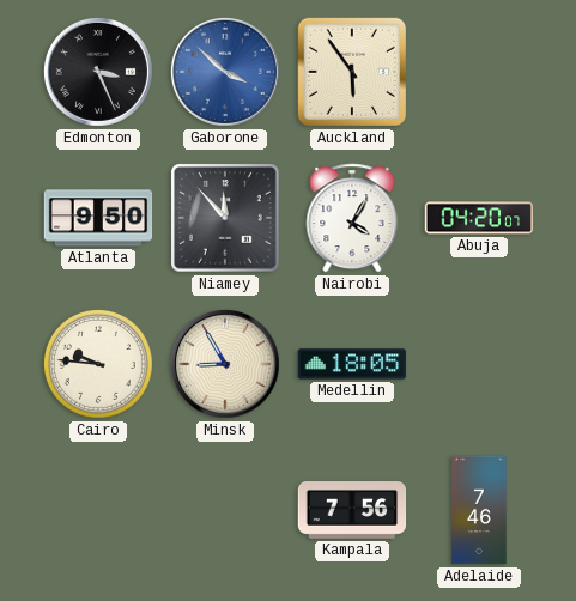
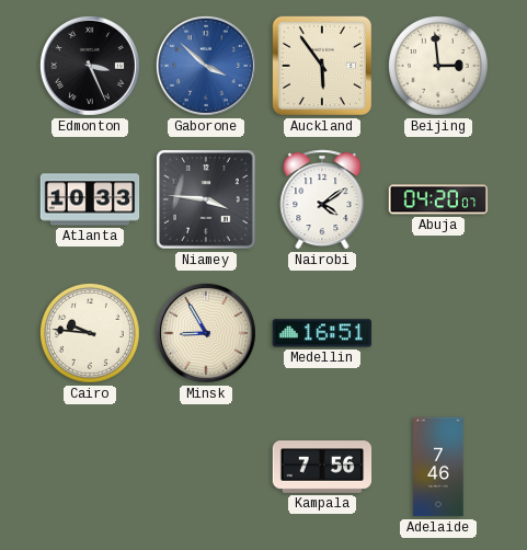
Beijing: none -> 2:59 (438, 66)
Atlanta: 9:50 -> 10:33 (90, 199)
Niamey: 11:53 -> 3:46 (206, 199)
Nairobi: 4:05 -> 4:09 (322, 199)
Medellin: 18:05 -> 16:51 (322, 333)
